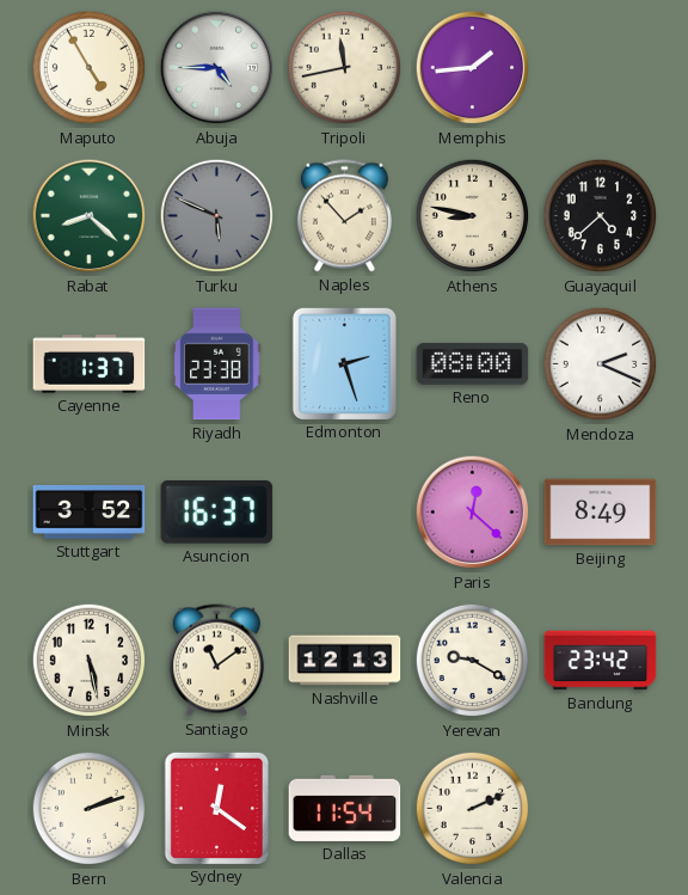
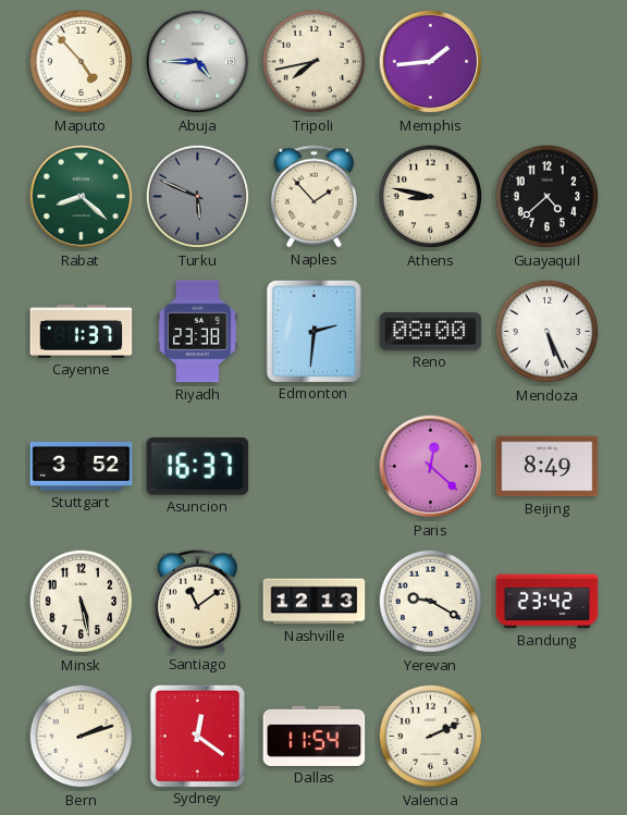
Maputo: 4:55 -> 4:53 (82, 62)
Tripoli: 11:43 -> 7:43 (315, 62)
Edmonton: 2:27 -> 2:31 (313, 331)
Mendoza: 2:19 -> 5:26 (548, 332)
